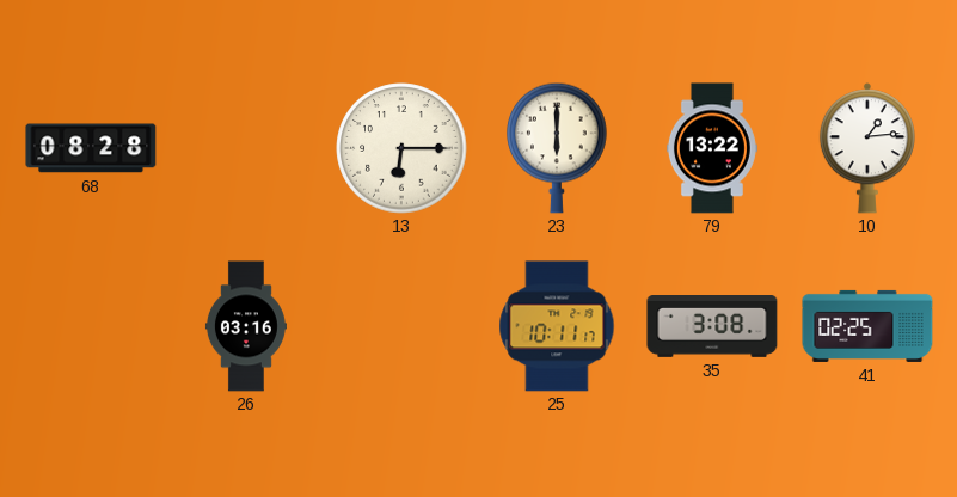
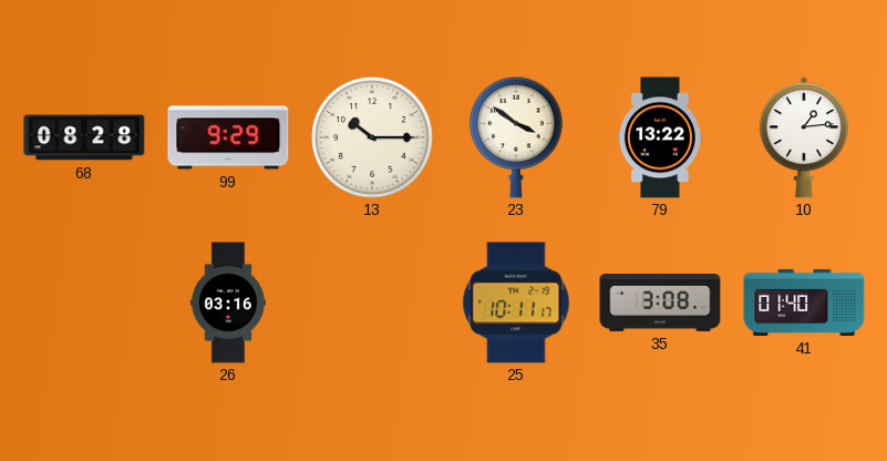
99: none -> 9:29 (228, 137)
13: 6:15 -> 10:15 (372, 137)
23: 6:00 -> 3:51 (516, 137)
41: 02:25 -> 01:40 (804, 303)
